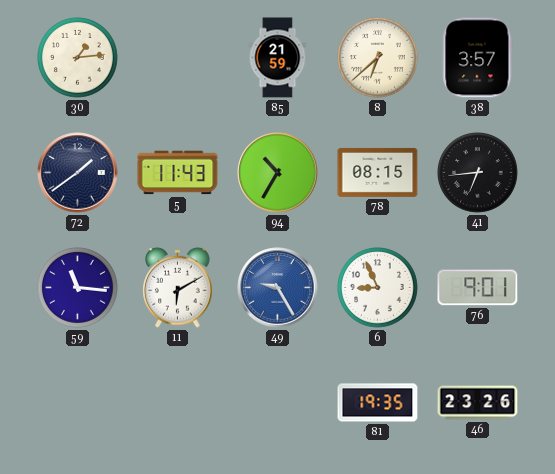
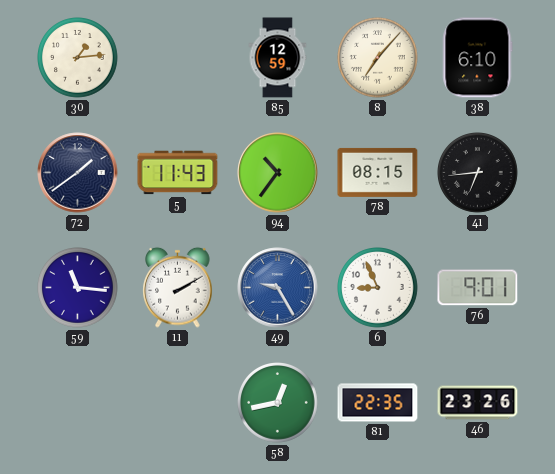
85: 21:59 -> 12:59 (278, 58)
8: 6:38 -> 7:07 (378, 58)
38: 3:57 -> 6:10 (478, 58)
94: 10:35 -> 10:36 (278, 173)
11: 6:10 -> 2:10 (178, 287)
58: none -> 12:43 (278, 403)
81: 19:35 -> 22:35 (378, 403)
